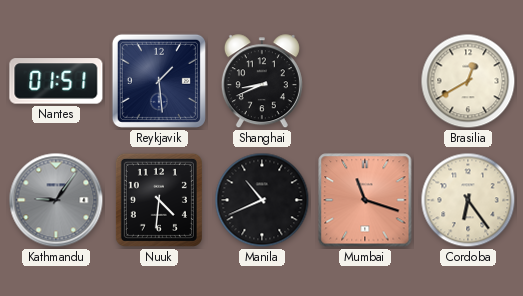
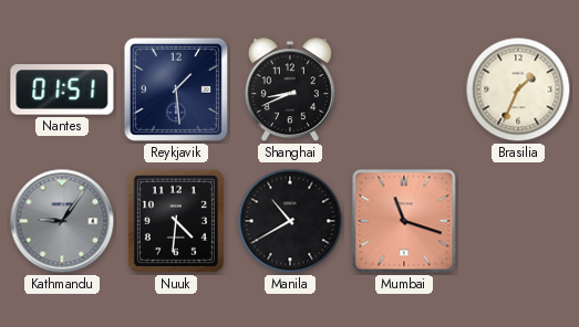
Brasilia: 12:40 -> 1:34 (518, 89)
Manila: 10:41 -> 10:40 (290, 221)
Cordoba: 6:24 -> none (468, 200)
